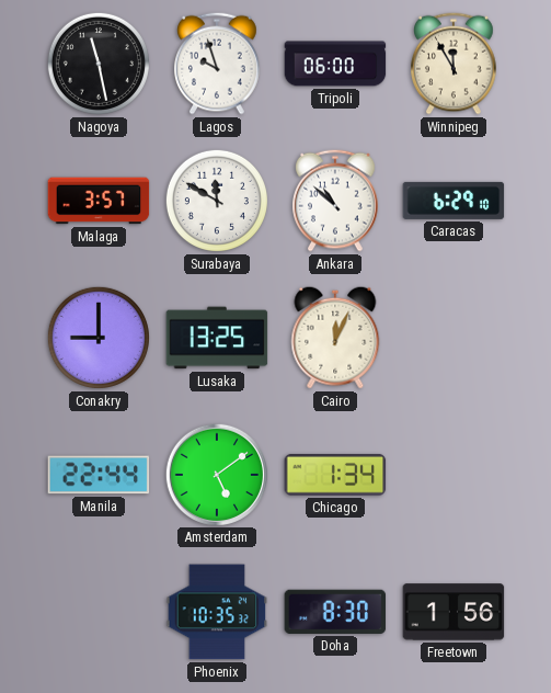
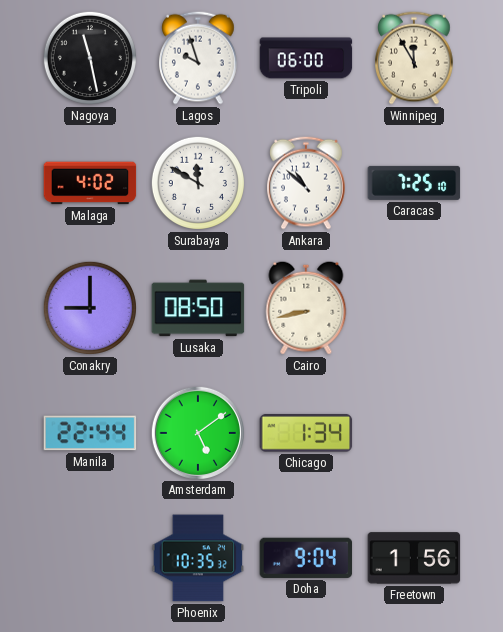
Malaga: 3:57 -> 4:02 (90, 183)
Caracas: 6:29 -> 7:25 (414, 183)
Lusaka: 13:25 -> 08:50 (198, 308)
Cairo: 12:04 -> 8:43 (306, 308)
Doha: 8:30 -> 9:04 (306, 558)
